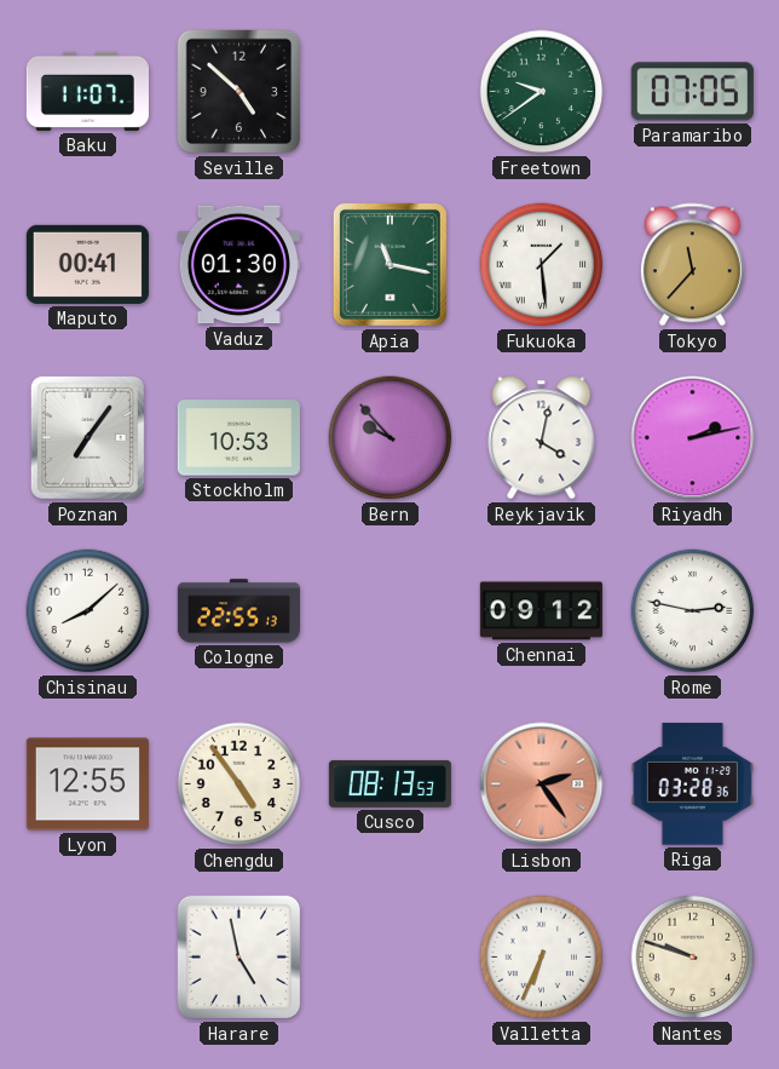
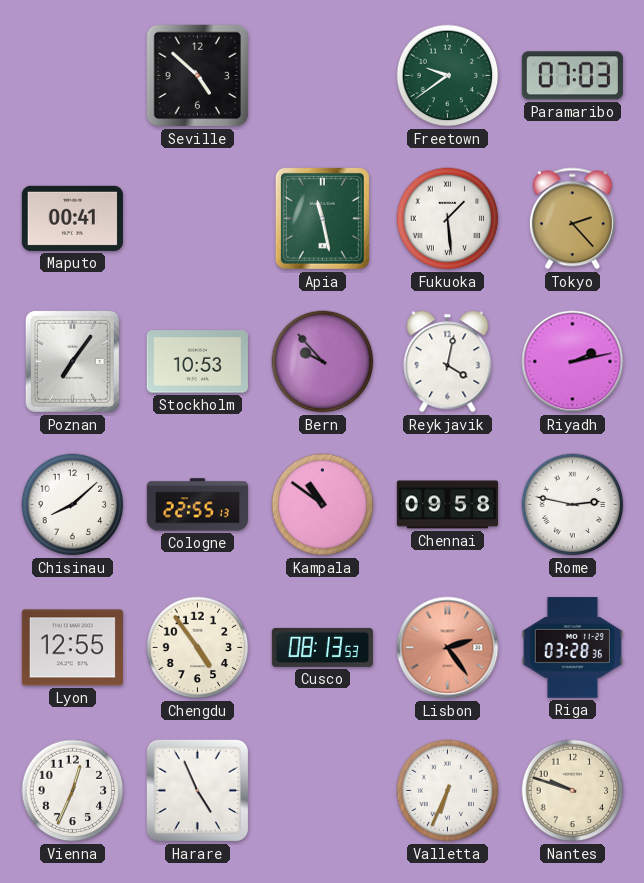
Baku: 11:07 -> none (87, 91)
Paramaribo: 07:05 -> 07:03 (572, 76)
Vaduz: 01:30 -> none (238, 265)
Apia: 11:17 -> 11:28 (322, 218)
Tokyo: 11:37 -> 2:23 (572, 219)
Kampala: none -> 10:51 (323, 505)
Chennai: 09:12 -> 09:58 (447, 505)
Vienna: none -> 12:34 (73, 791)
Harare: 4:58 -> 4:56 (198, 791)
